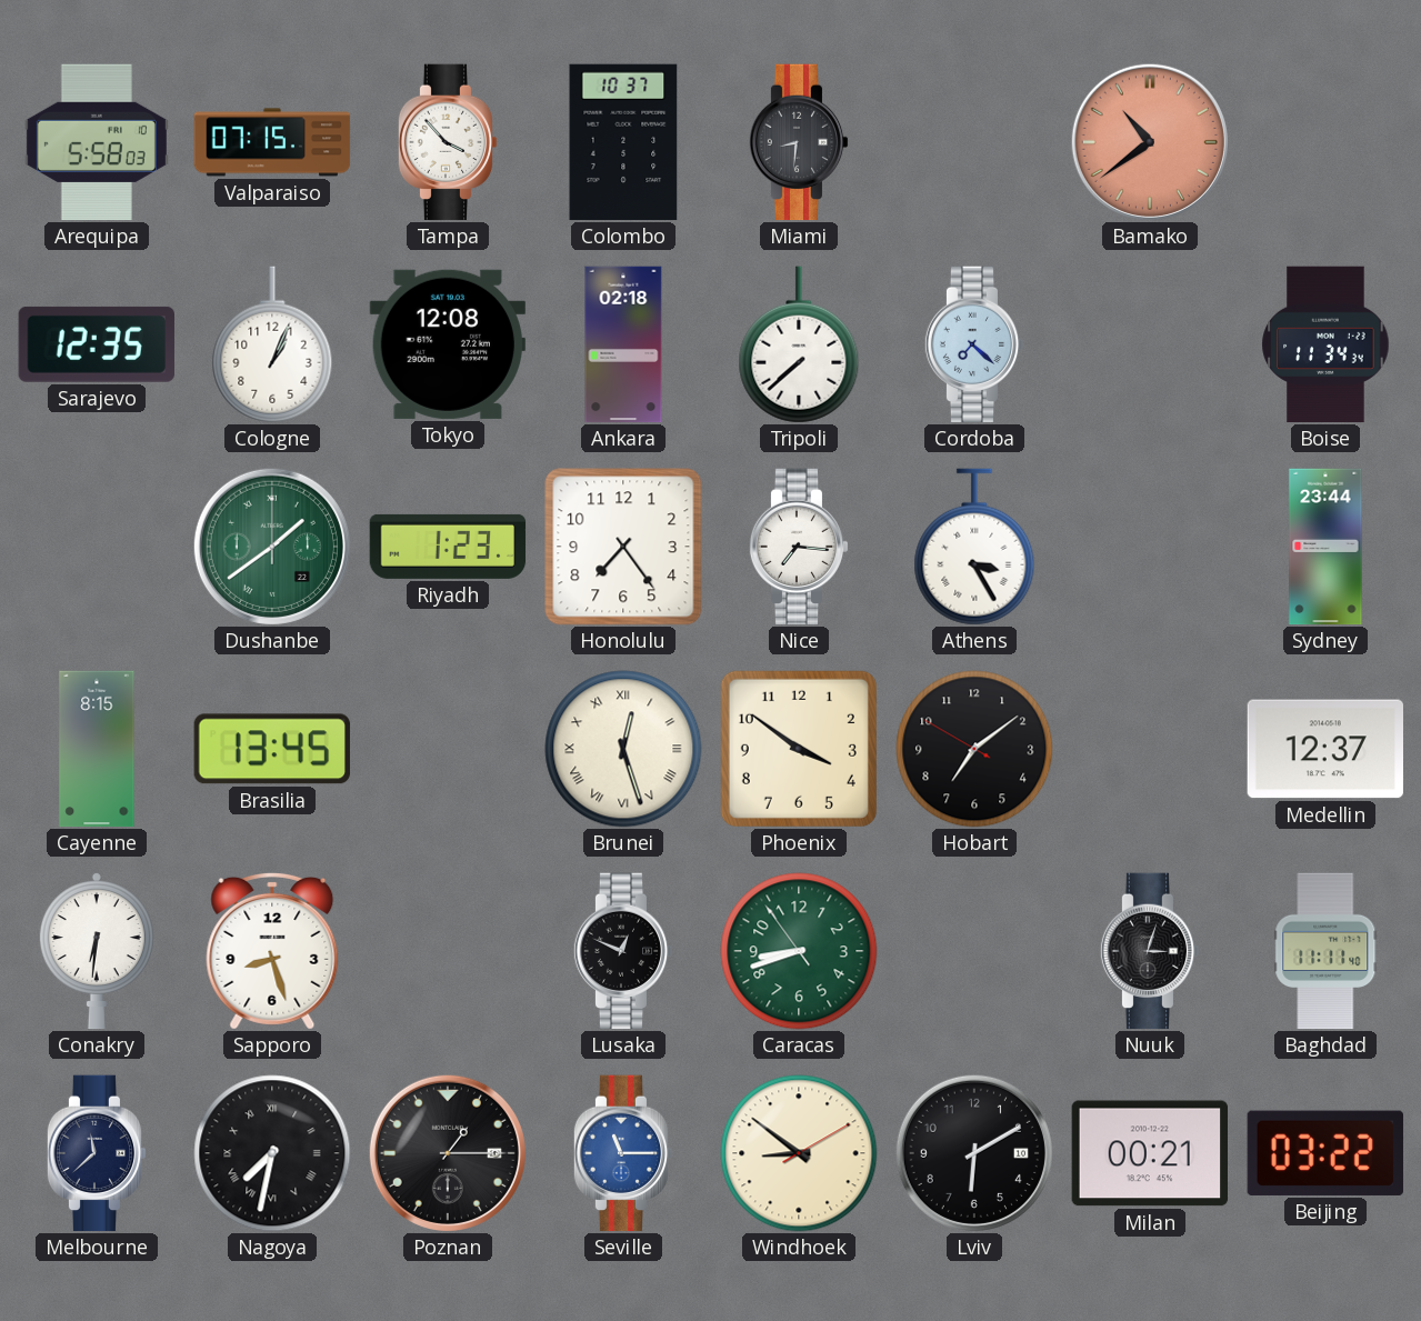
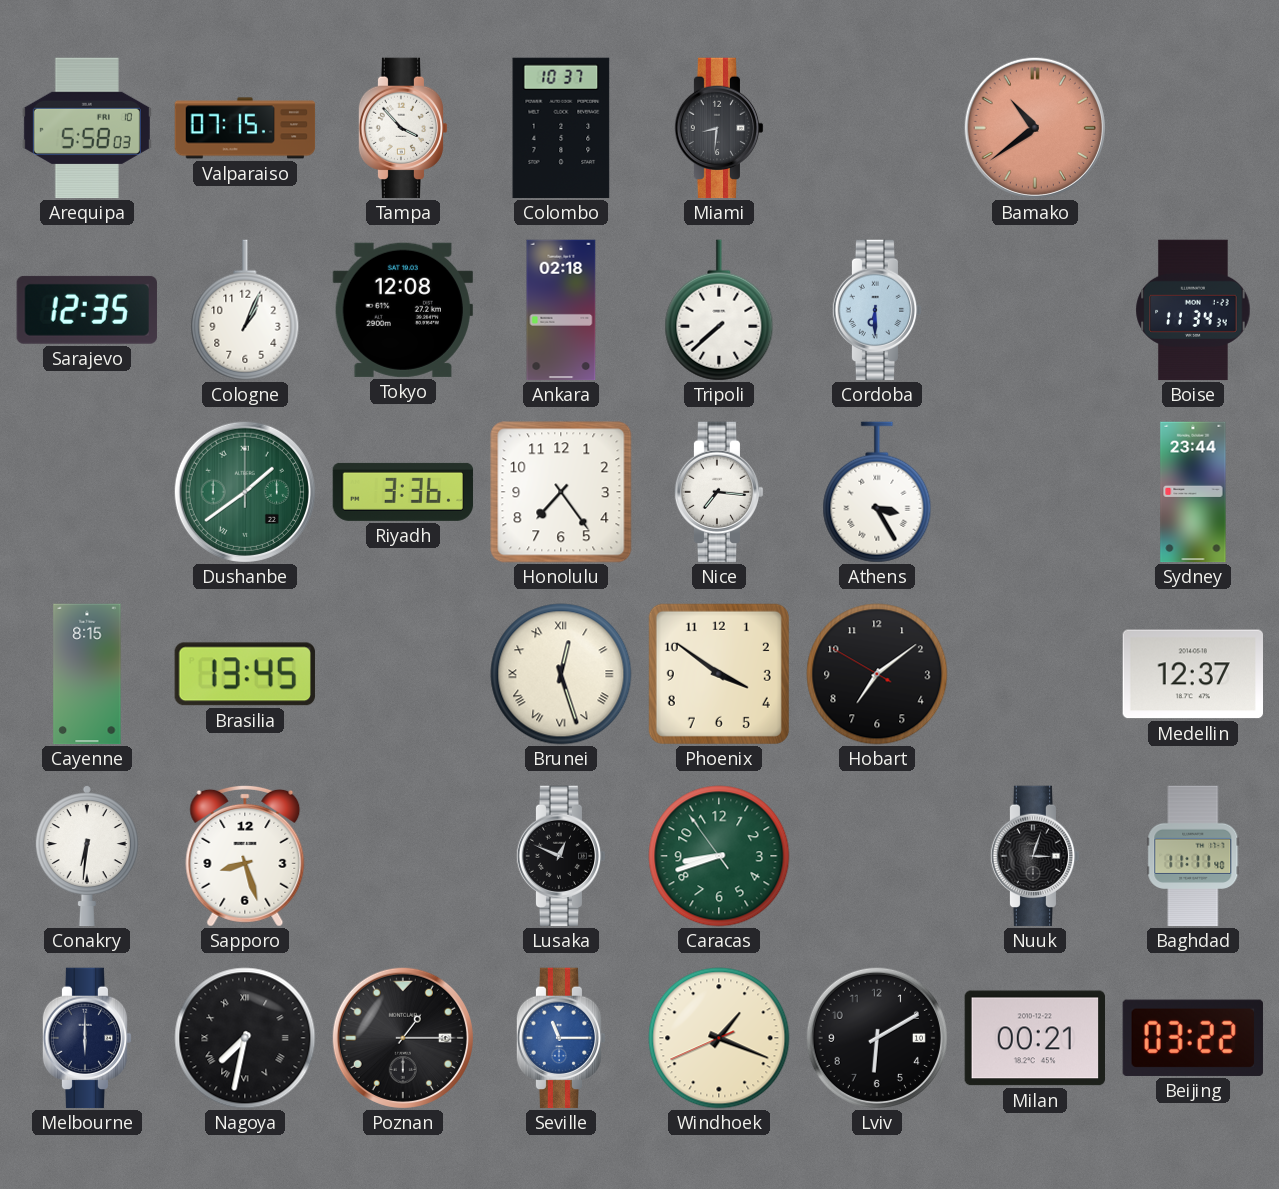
Cordoba: 7:22 -> 6:30 (877, 310)
Riyadh: 1:23 -> 3:36 (403, 492)
Melbourne: 11:38 -> 6:00 (87, 1038)
Windhoek: 8:51 -> 1:18 (719, 1038)
